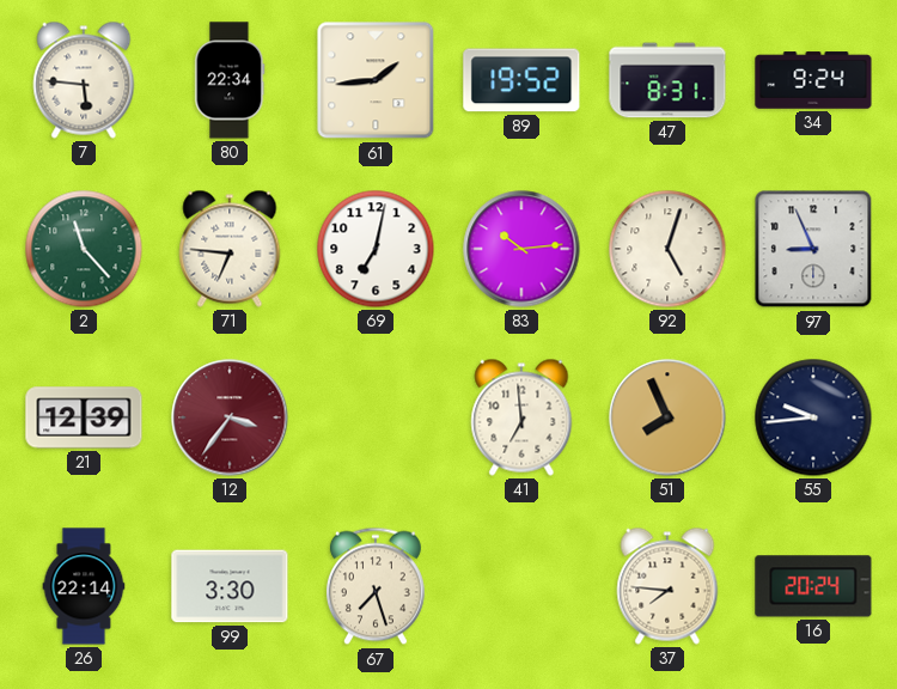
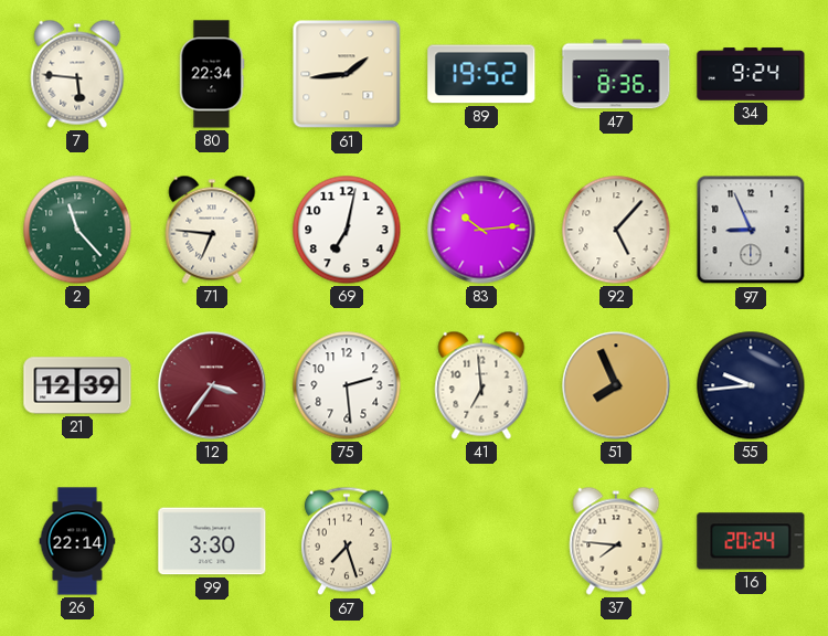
47: 8:31 -> 8:36 (616, 74)
92: 5:03 -> 5:07 (616, 230)
75: none -> 2:29 (347, 385)
